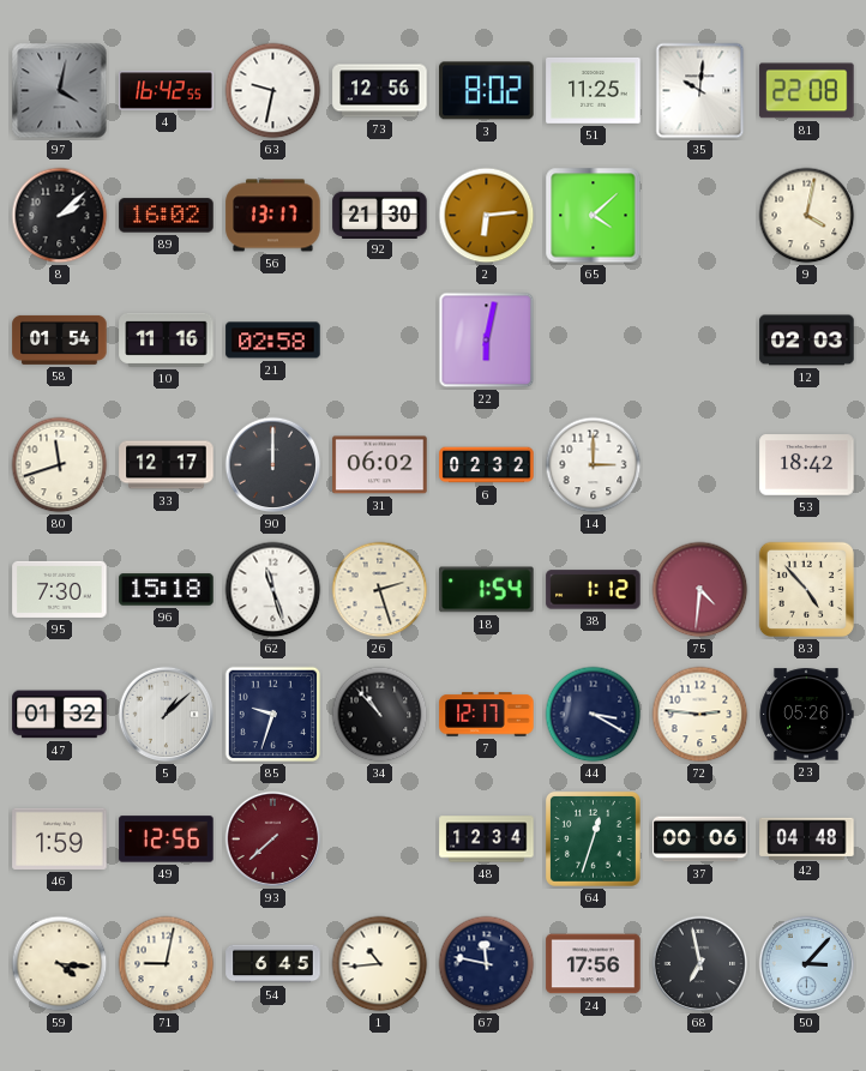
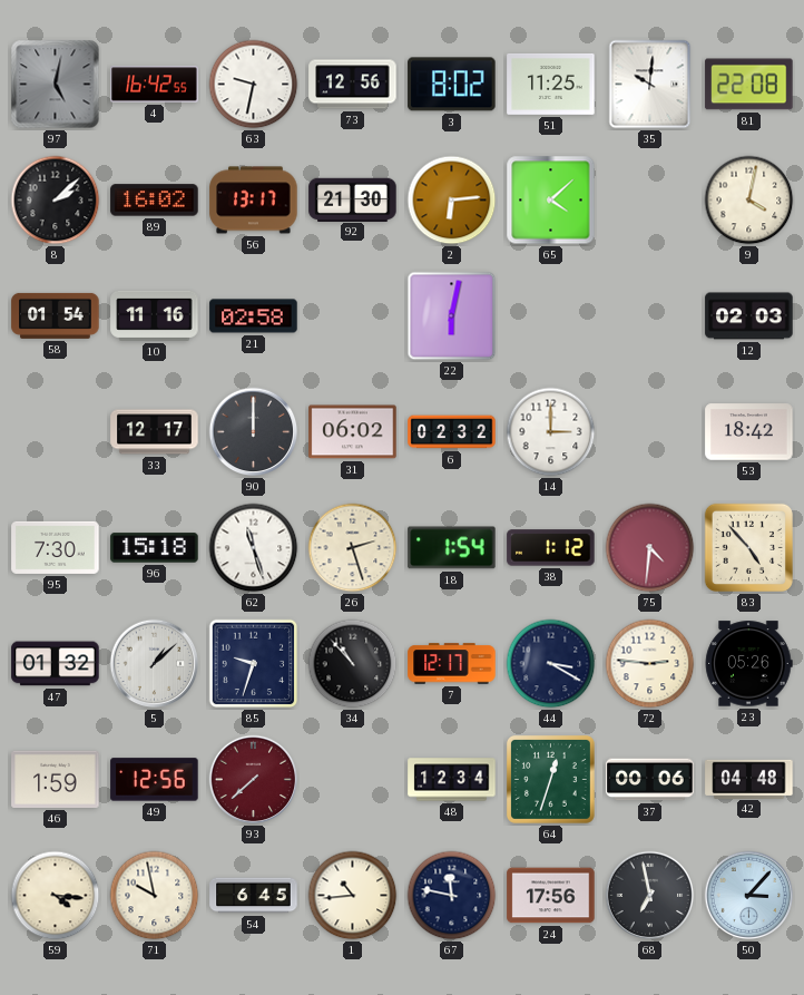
97: 4:02 -> 5:02 (56, 85)
80: 11:42 -> none (60, 465)
71: 9:02 -> 9:58 (155, 896)
